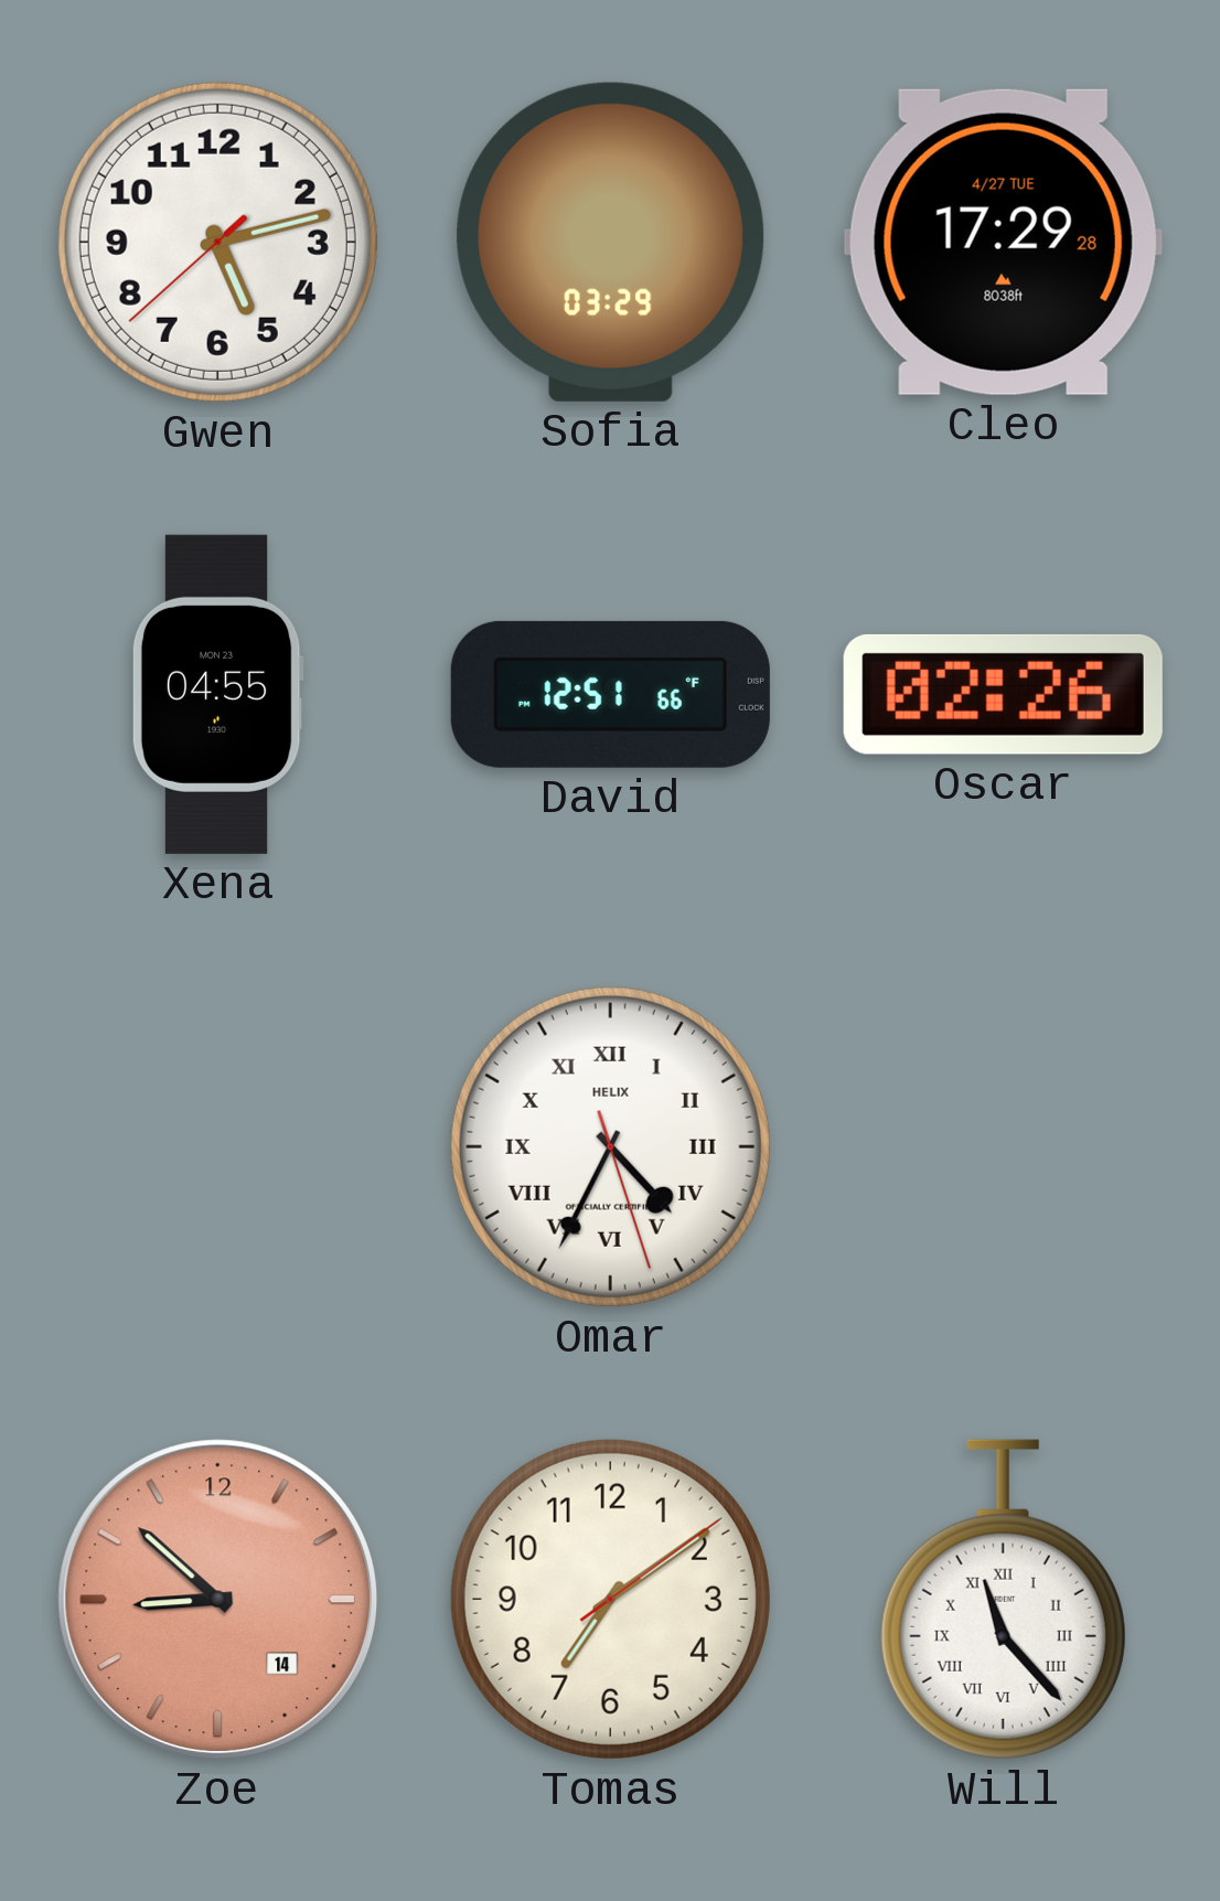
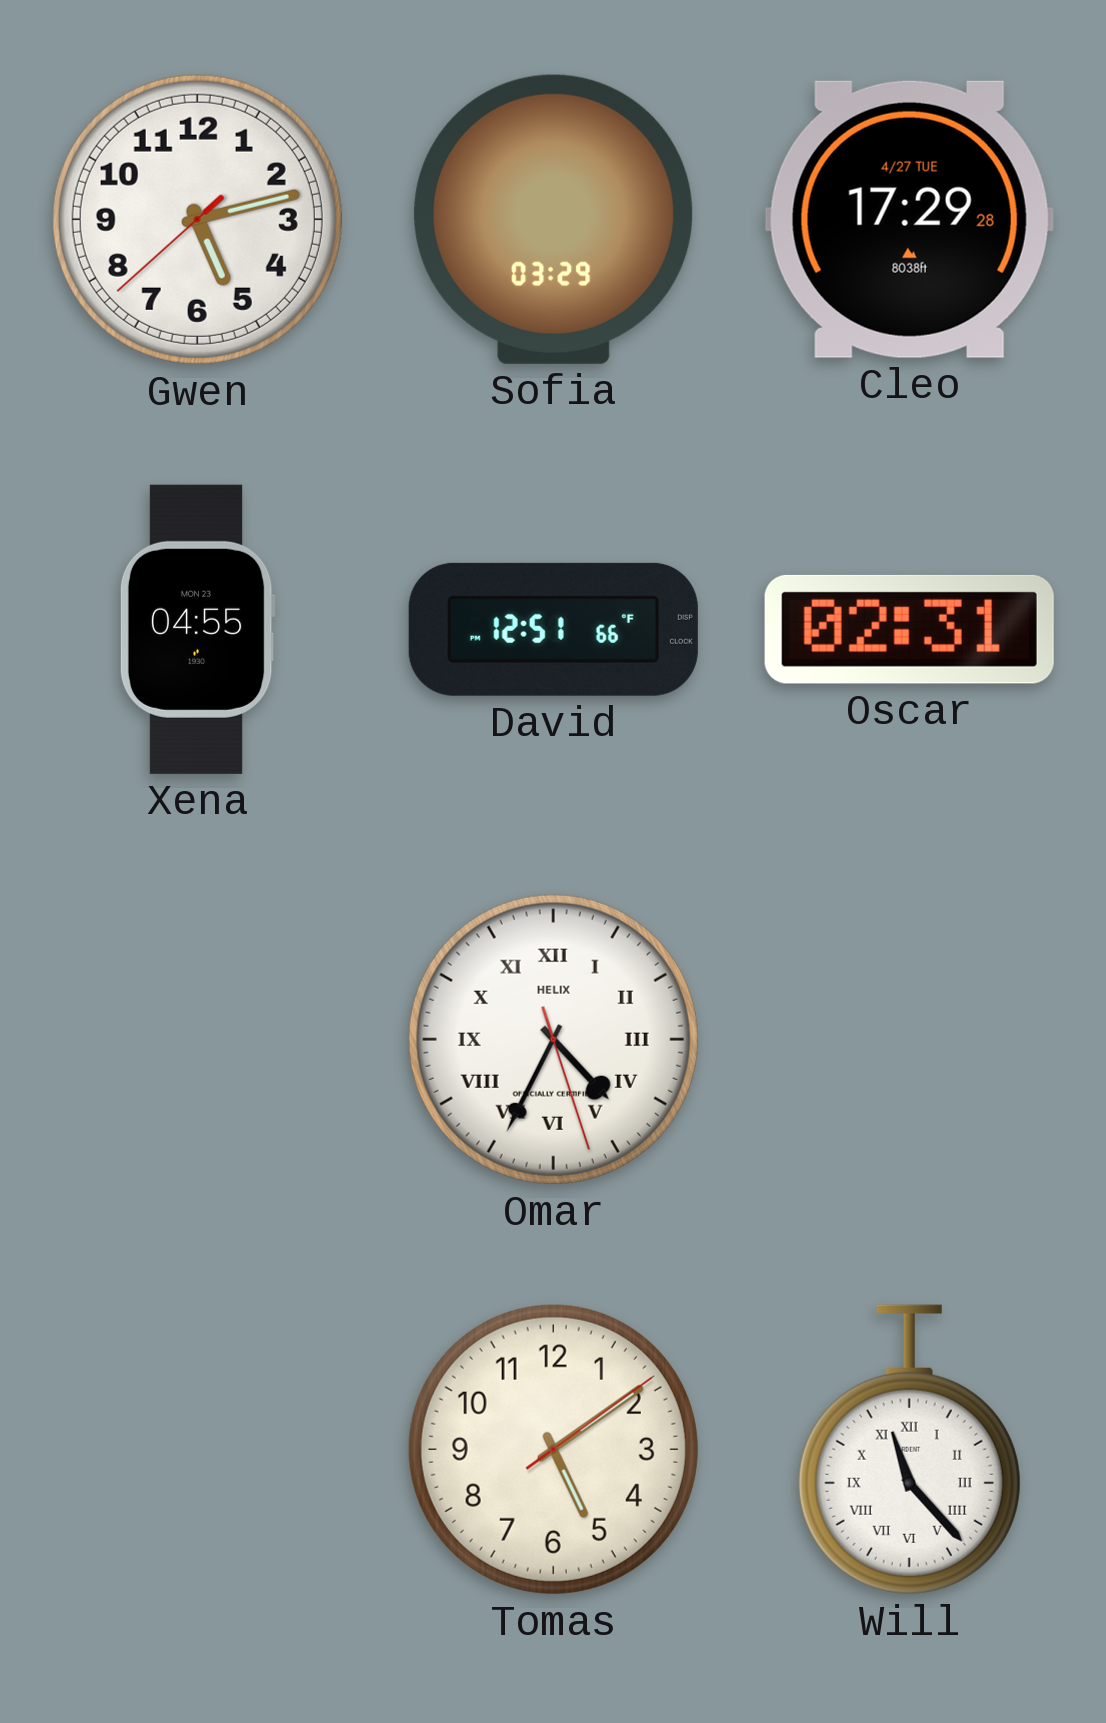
Oscar: 02:26 -> 02:31 (909, 629)
Zoe: 8:52 -> none (218, 1600)
Tomas: 7:09 -> 5:09 (553, 1449)
